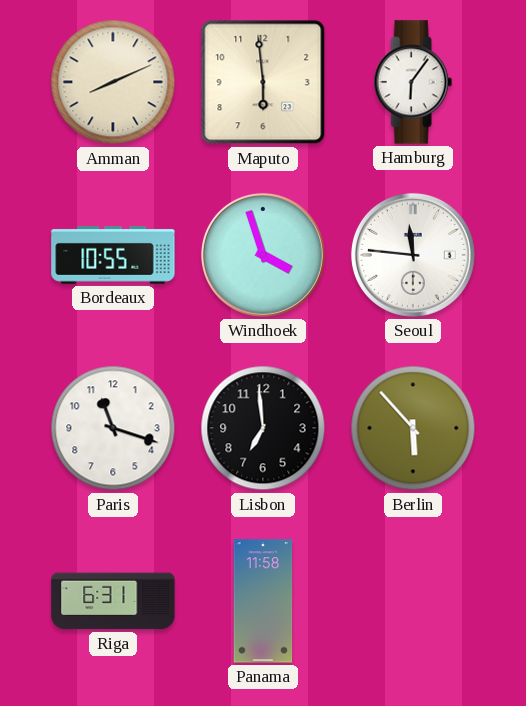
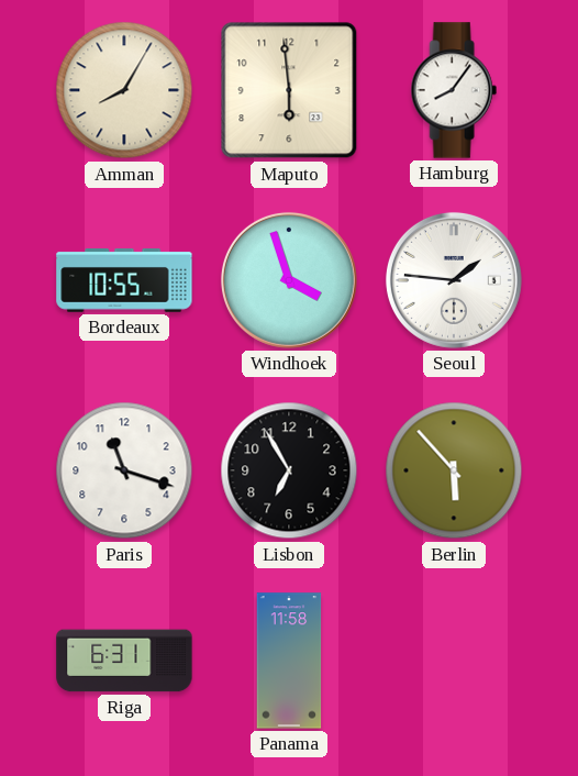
Amman: 8:11 -> 8:05 (124, 90)
Hamburg: 6:06 -> 8:06 (454, 90)
Seoul: 11:46 -> 1:46 (454, 280)
Lisbon: 6:59 -> 6:55 (289, 470)
